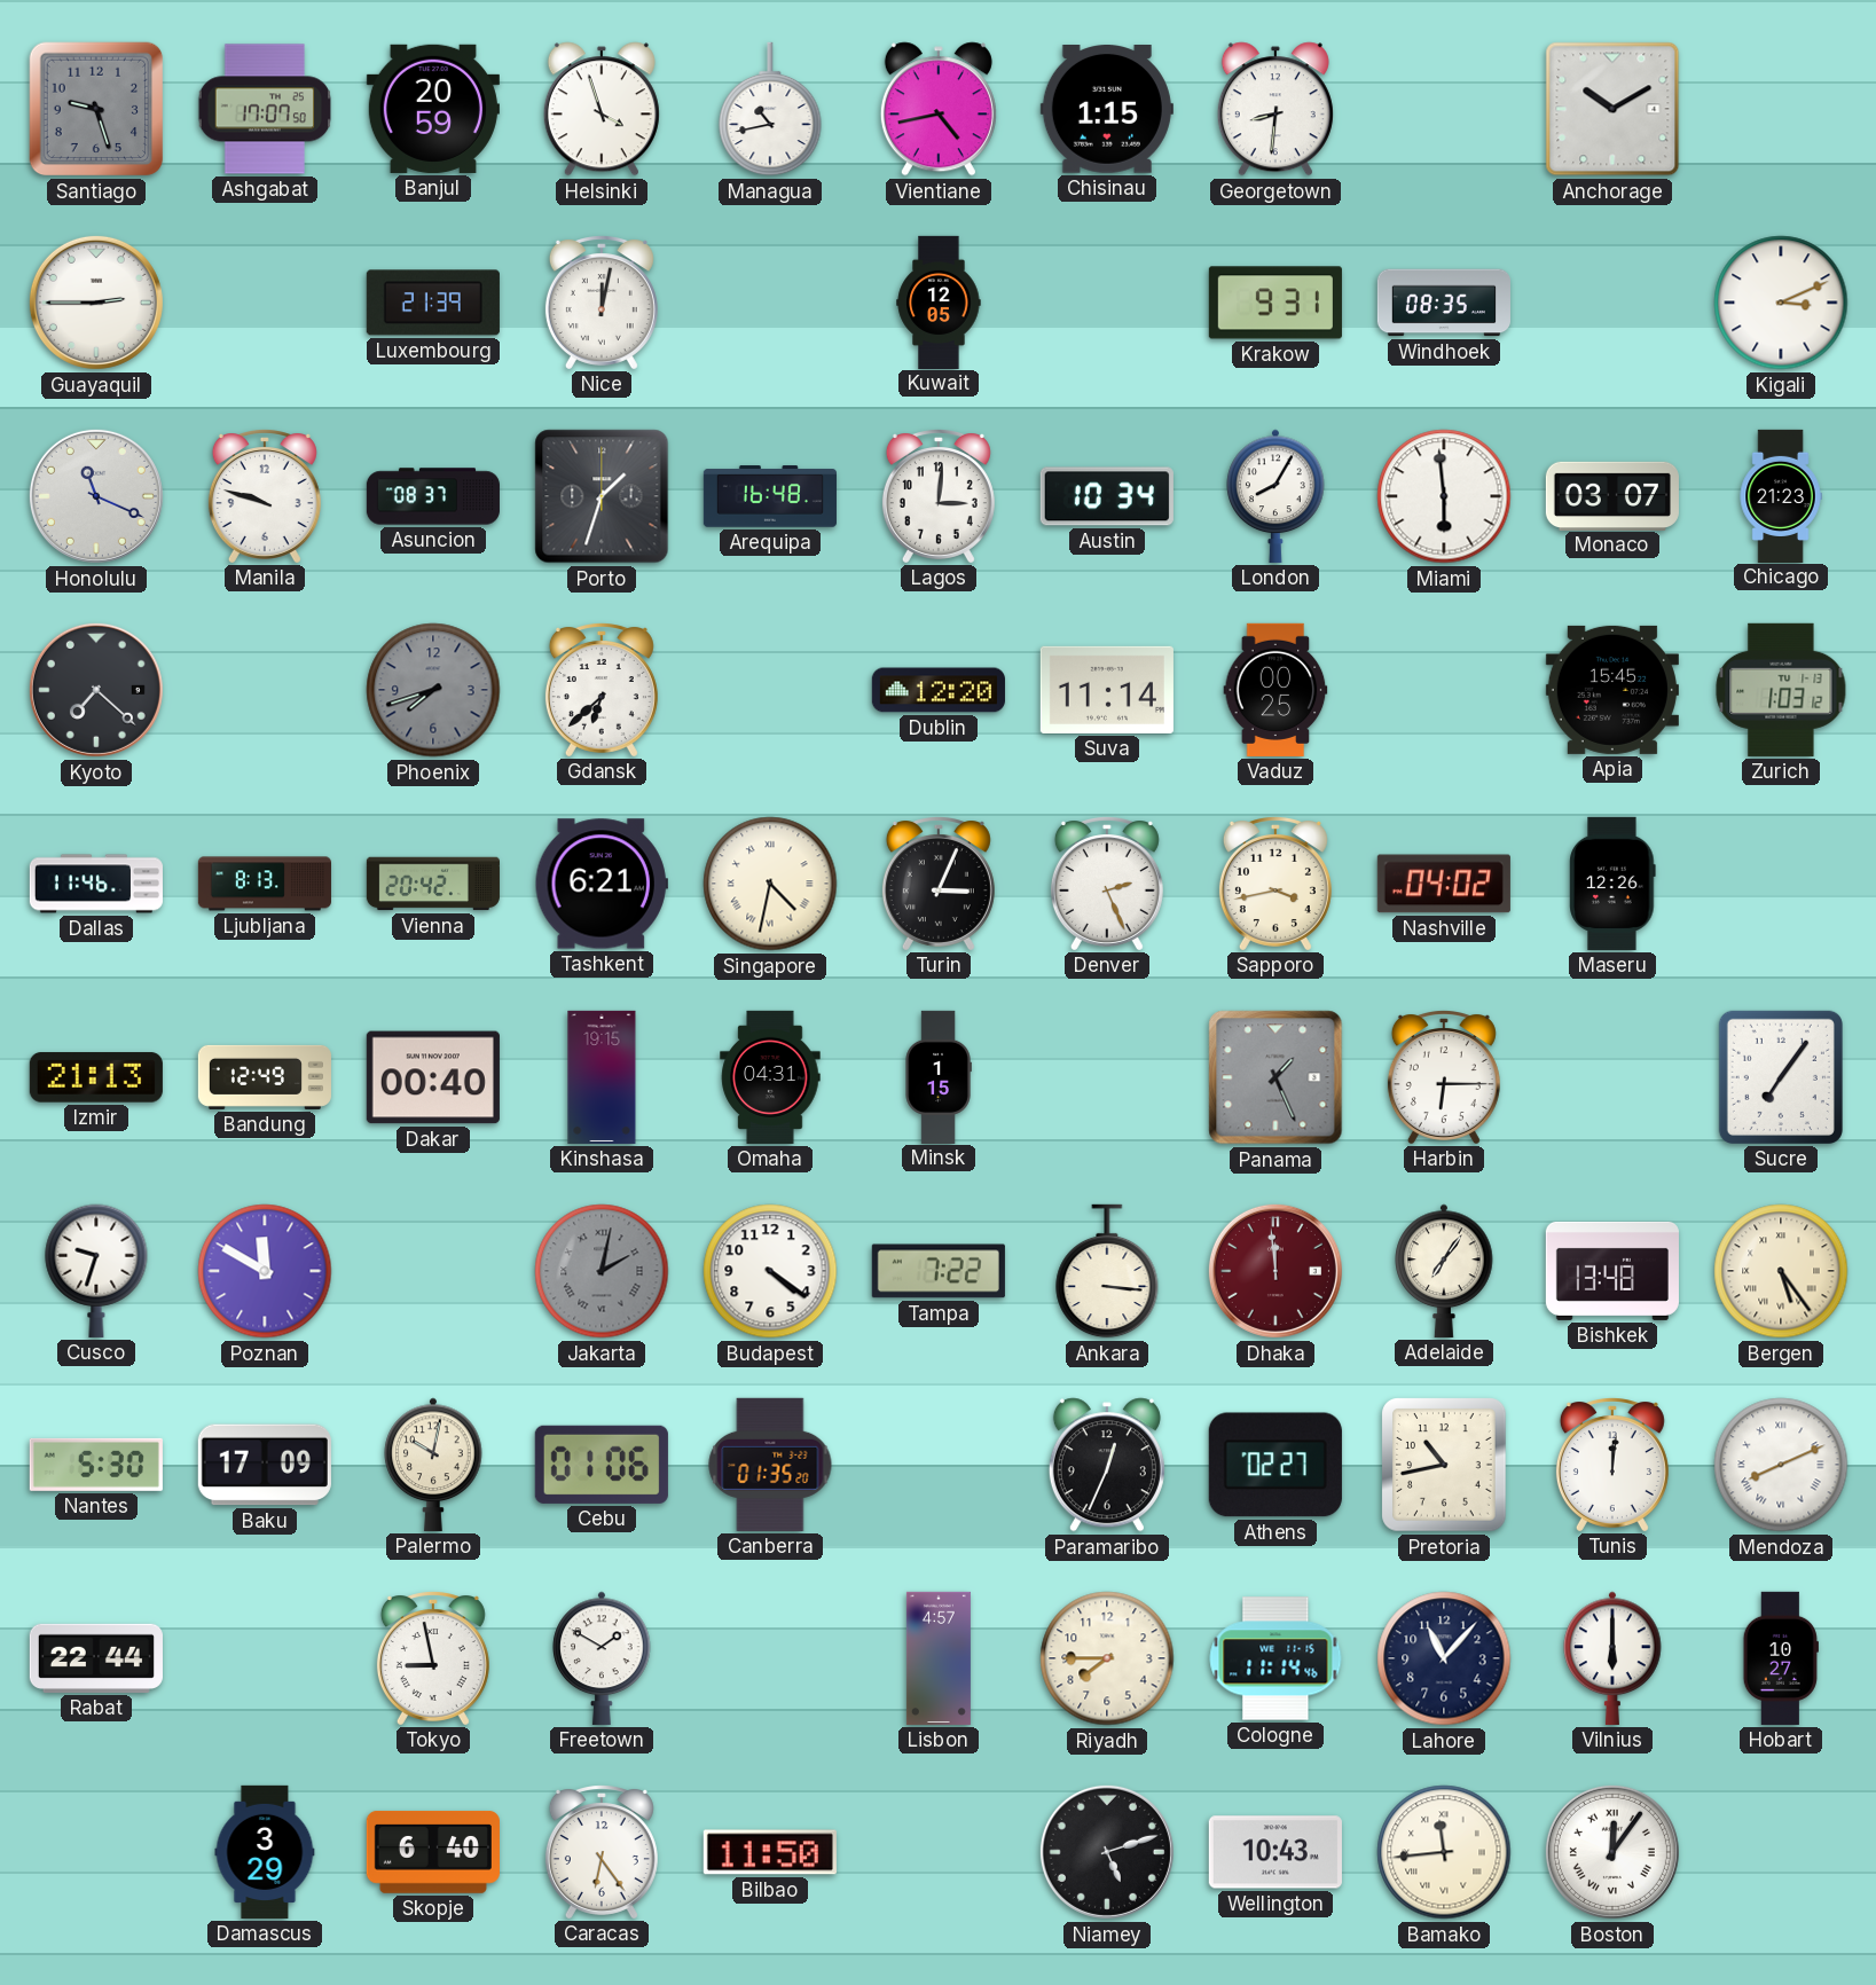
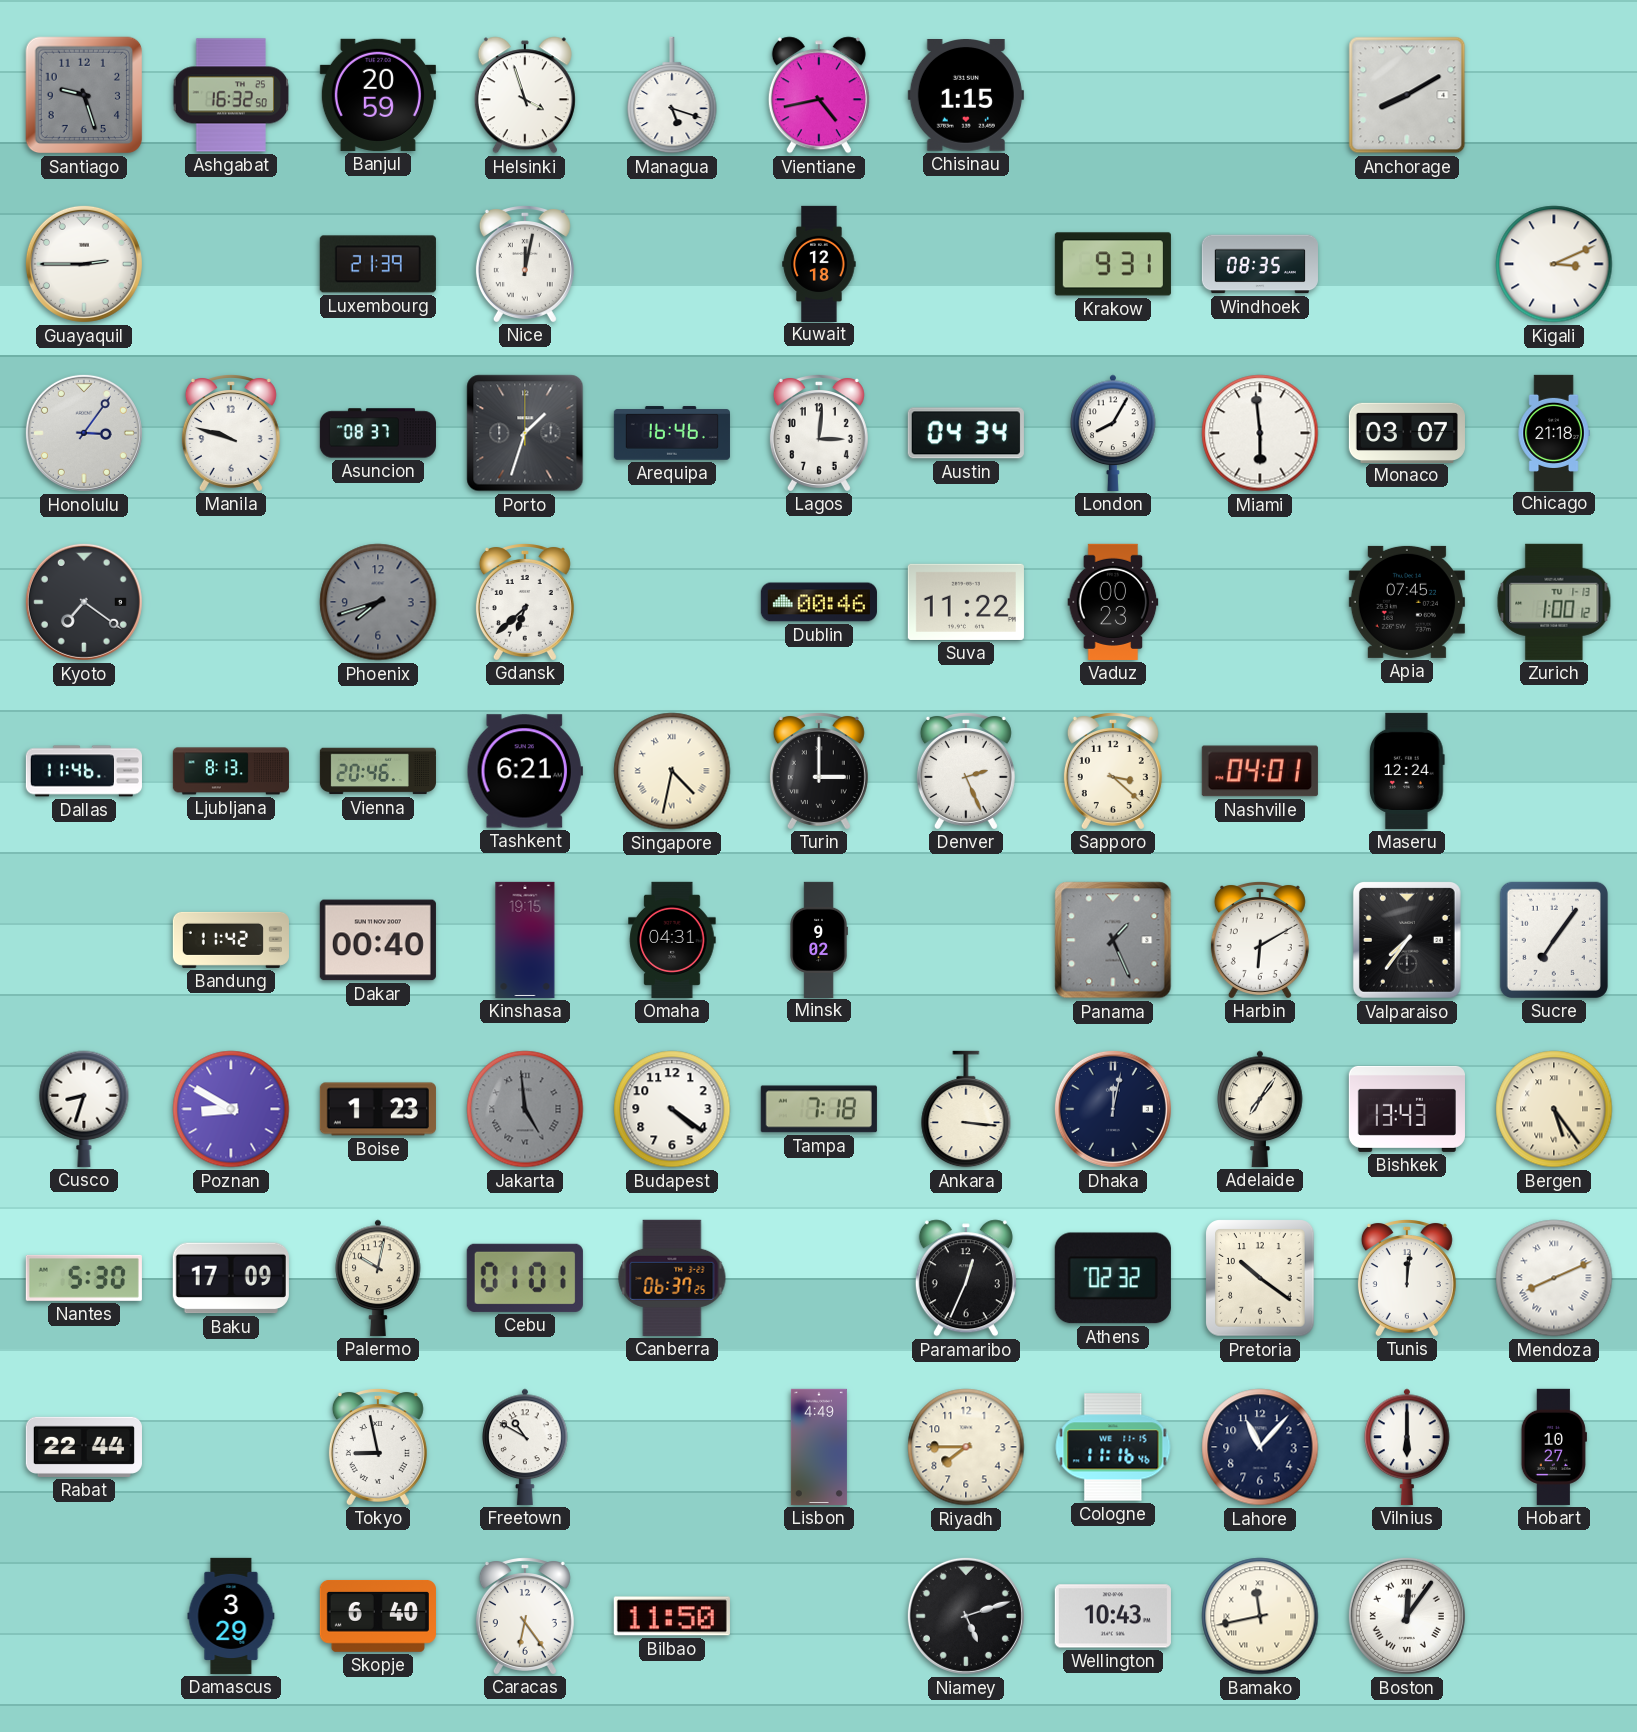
Ashgabat: 17:07 -> 16:32 (231, 95)
Managua: 10:43 -> 5:18 (672, 95)
Georgetown: 8:31 -> none (1275, 109)
Anchorage: 10:10 -> 8:10 (1407, 95)
Kuwait: 12:05 -> 12:18 (819, 263)
Honolulu: 11:19 -> 3:06 (84, 433)
Arequipa: 16:48 -> 16:46 (672, 433)
Austin: 10:34 -> 04:34 (966, 433)
Chicago: 21:23 -> 21:18 (1554, 432)
Kyoto: 7:22 -> 7:21 (84, 602)
Dublin: 12:20 -> 00:46 (819, 602)
Suva: 11:14 -> 11:22 (966, 602)
Vaduz: 00:25 -> 00:23 (1113, 602)
Apia: 15:45 -> 07:45 (1407, 602)
Zurich: 1:03 -> 1:00 (1554, 602)
Vienna: 20:42 -> 20:46 (378, 771)
Turin: 3:04 -> 3:00 (819, 771)
Sapporo: 3:43 -> 3:22 (1113, 771)
Nashville: 04:02 -> 04:01 (1260, 771)
Maseru: 12:26 -> 12:24 (1407, 771)
Izmir: 21:13 -> none (96, 1077)
Bandung: 12:49 -> 11:42 (231, 940)
Minsk: 1:15 -> 9:02 (819, 939)
Harbin: 6:15 -> 6:10 (1260, 940)
Valparaiso: none -> 7:36 (1407, 940)
Cusco: 9:33 -> 8:33 (84, 1109)
Poznan: 11:50 -> 8:50 (231, 1109)
Boise: none -> 1:23 (378, 1109)
Jakarta: 2:02 -> 4:59 (525, 1109)
Tampa: 7:22 -> 7:18 (819, 1109)
Dhaka: 11:59 -> 12:02 (1113, 1109)
Dhaka dial: burgundy -> navy (1113, 1109)
Bishkek: 13:48 -> 13:43 (1407, 1109)
Cebu: 01:06 -> 01:01 (525, 1278)
Canberra: 01:35 -> 06:37 (672, 1278)
Athens: 02:27 -> 02:32 (1113, 1278)
Pretoria: 10:43 -> 10:21 (1260, 1278)
Freetown: 1:50 -> 10:50 (525, 1447)
Lisbon: 4:57 -> 4:49 (819, 1447)
Cologne: 11:14 -> 11:16 (1113, 1447)
Bamako: 11:44 -> 11:43 (1260, 1616)
